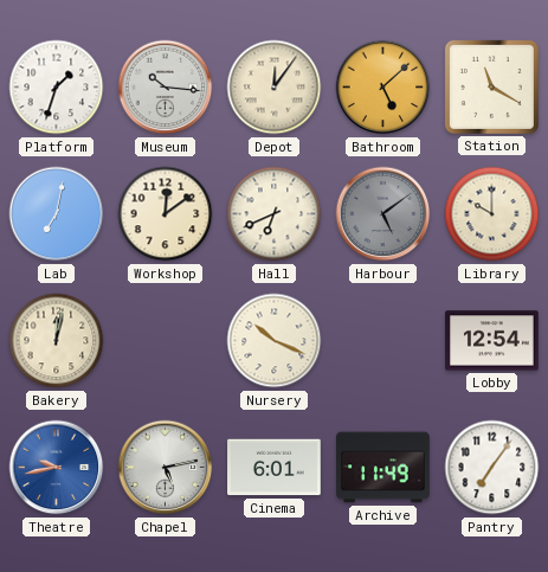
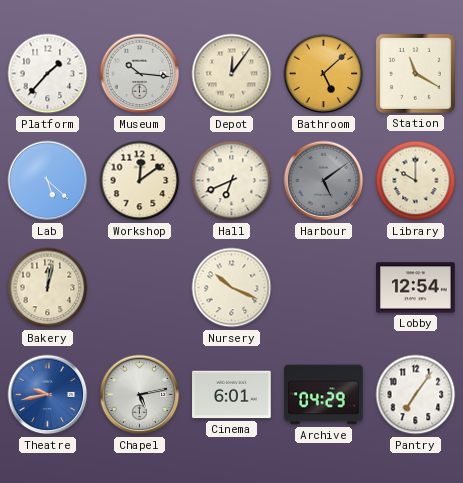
Platform: 1:33 -> 1:37 (48, 74)
Lab: 7:02 -> 5:22 (48, 181)
Archive: 11:49 -> 04:29 (324, 395)
